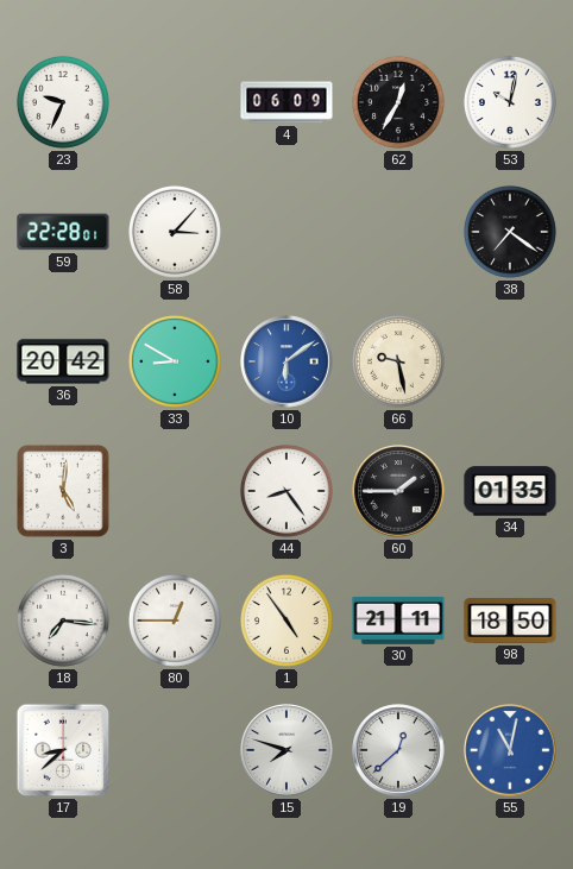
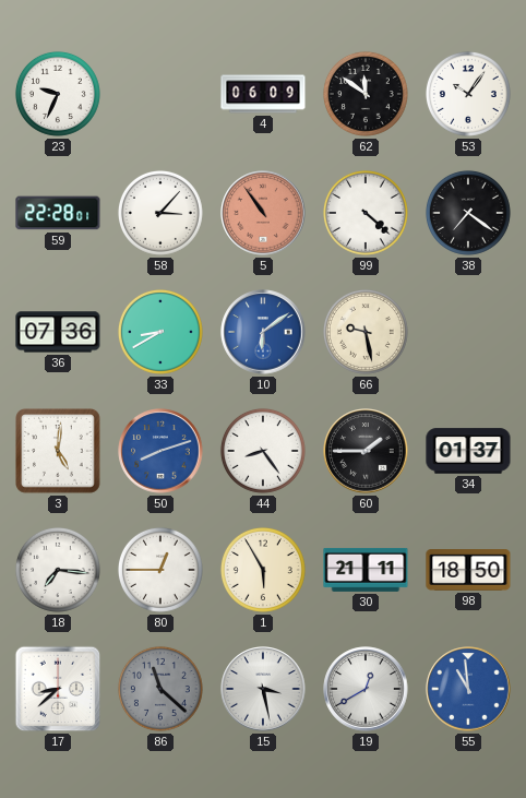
62: 12:35 -> 11:51 (366, 94)
53: 10:02 -> 10:06 (468, 94)
5: none -> 10:54 (263, 213)
99: none -> 4:22 (366, 213)
36: 20:42 -> 07:36 (58, 332)
33: 8:50 -> 8:40 (160, 332)
50: none -> 8:12 (160, 451)
34: 01:35 -> 01:37 (468, 451)
1: 4:54 -> 5:55 (263, 570)
86: none -> 11:22 (160, 689)
15: 7:48 -> 3:28 (263, 689)
19: 12:38 -> 12:40 (366, 689)
55: 11:02 -> 10:59 (468, 689)
